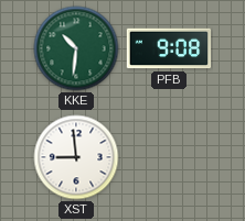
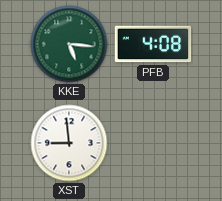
KKE: 10:31 -> 5:16 (69, 44)
PFB: 9:08 -> 4:08 (153, 44)
